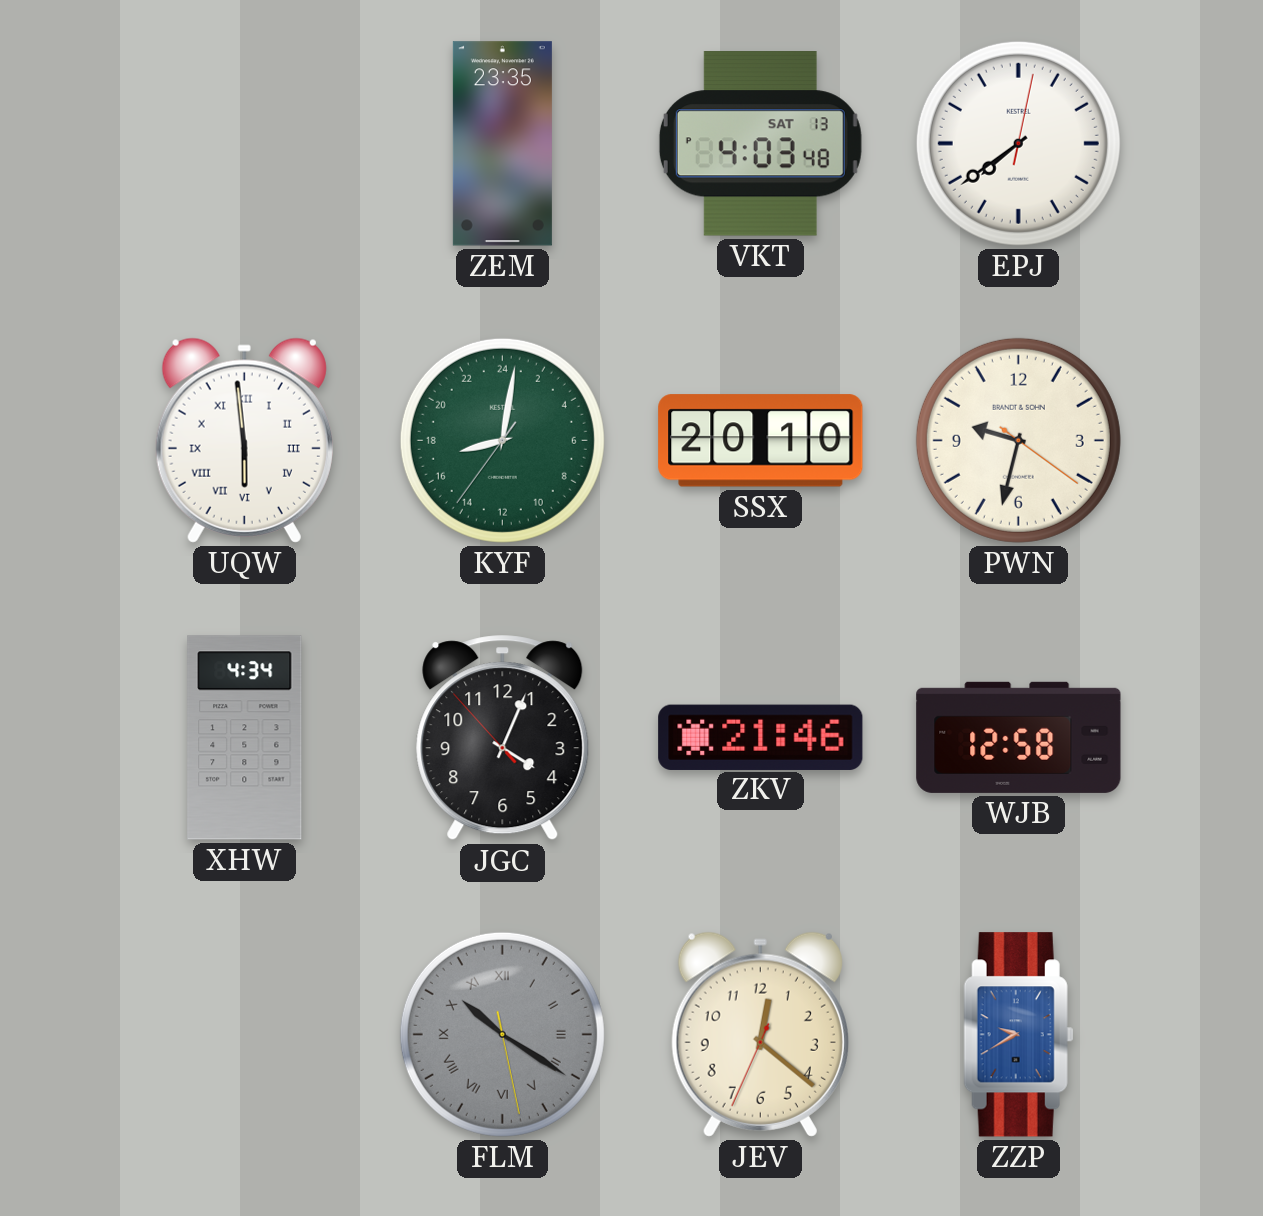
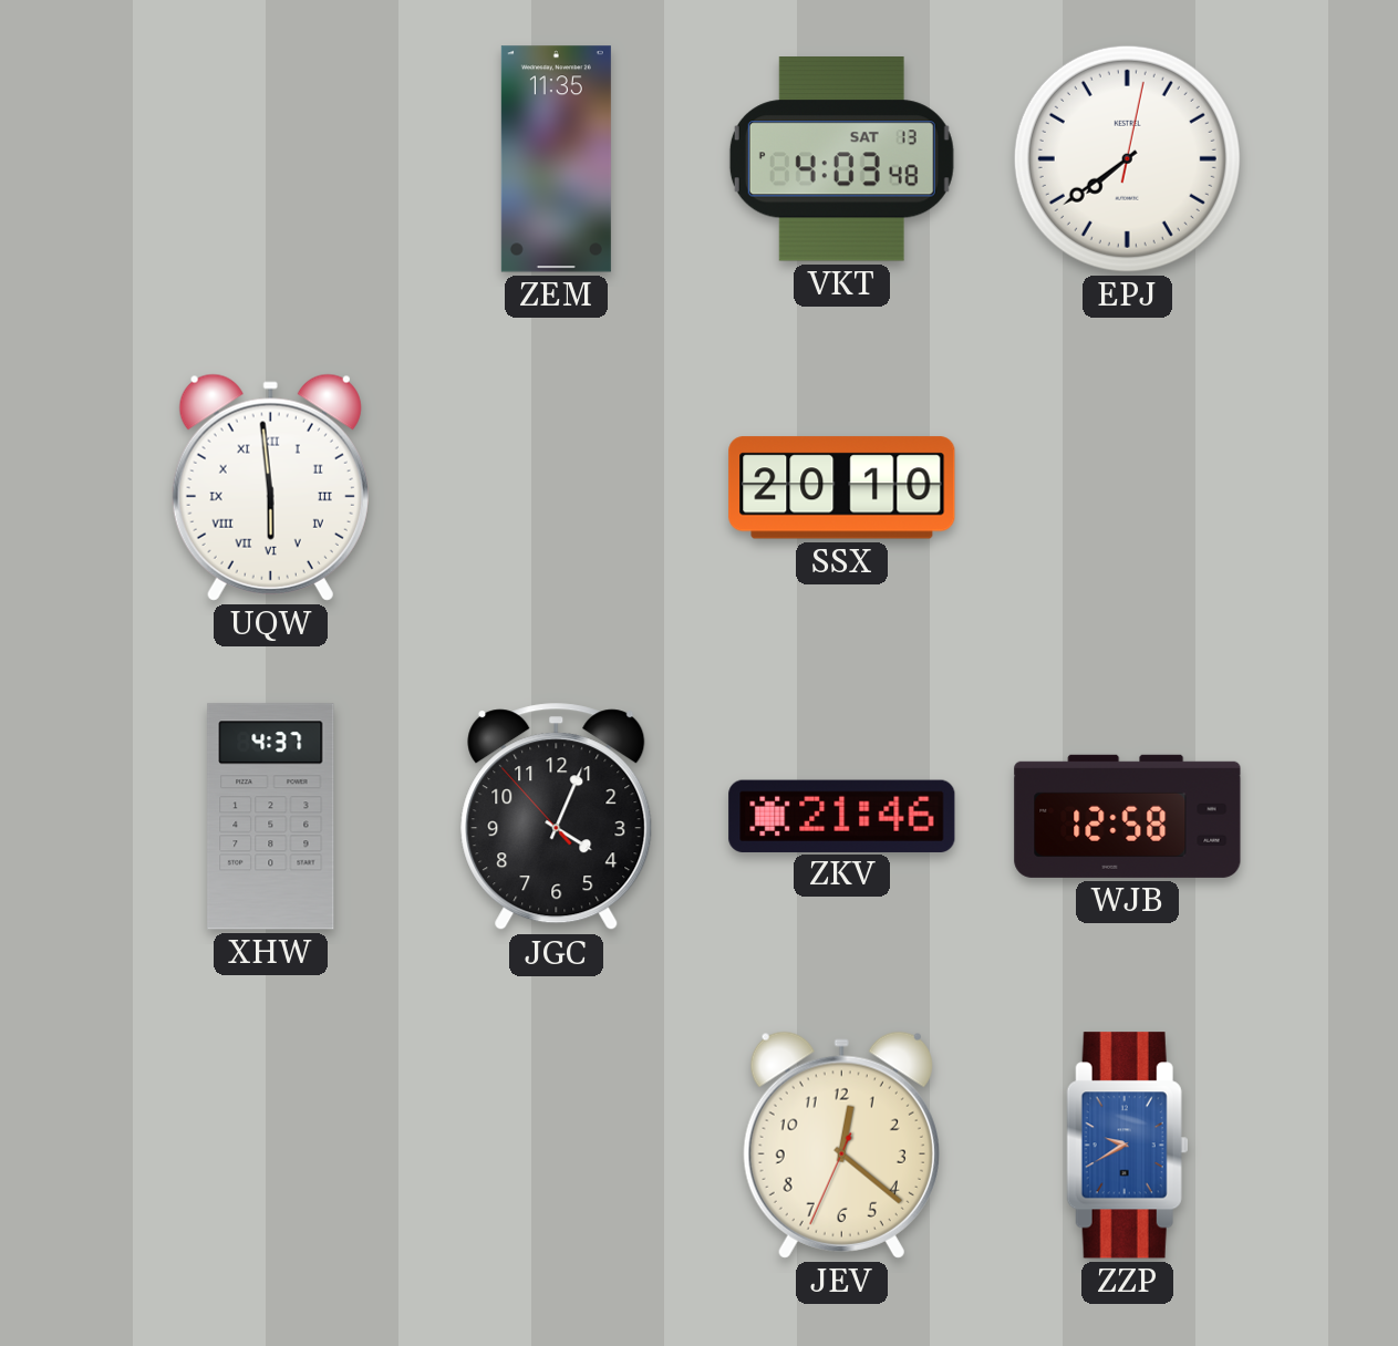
ZEM: 23:35 -> 11:35 (556, 159)
KYF: 17:01 -> none (502, 440)
PWN: 9:32 -> none (1018, 440)
XHW: 4:34 -> 4:37 (271, 817)
FLM: 10:20 -> none (502, 1034)
